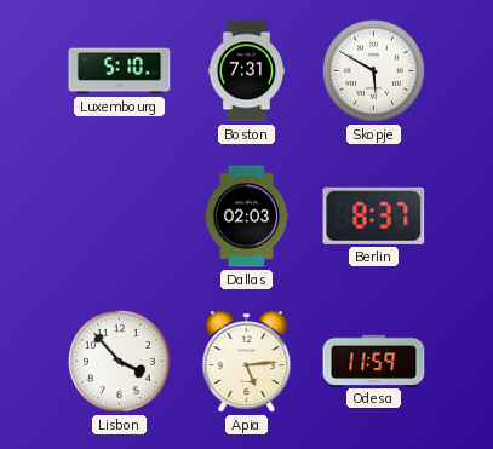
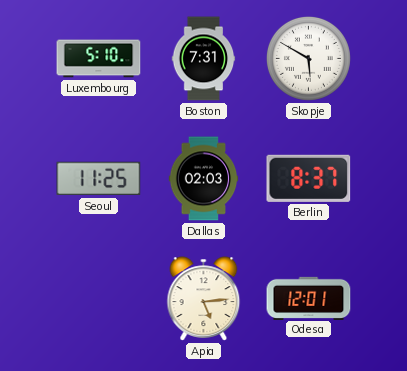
Seoul: none -> 11:25 (99, 179)
Lisbon: 3:53 -> none (119, 361)
Odesa: 11:59 -> 12:01 (309, 298)
